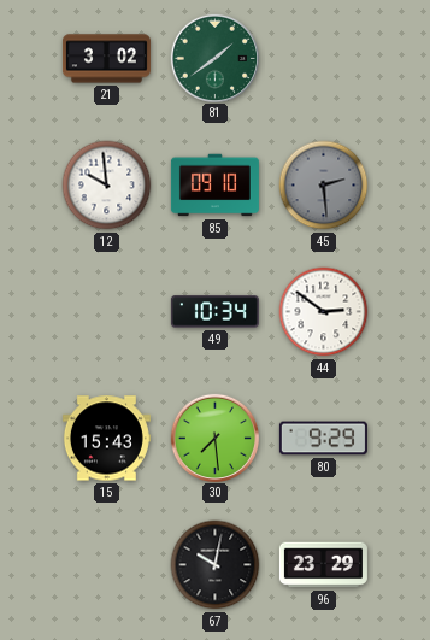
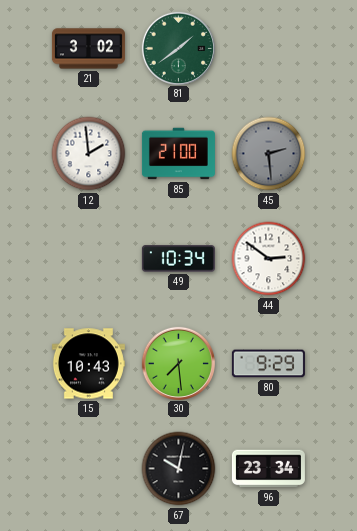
12: 9:59 -> 1:59 (89, 154)
85: 09:10 -> 21:00 (178, 154)
15: 15:43 -> 10:43 (88, 364)
96: 23:29 -> 23:34 (268, 469)
